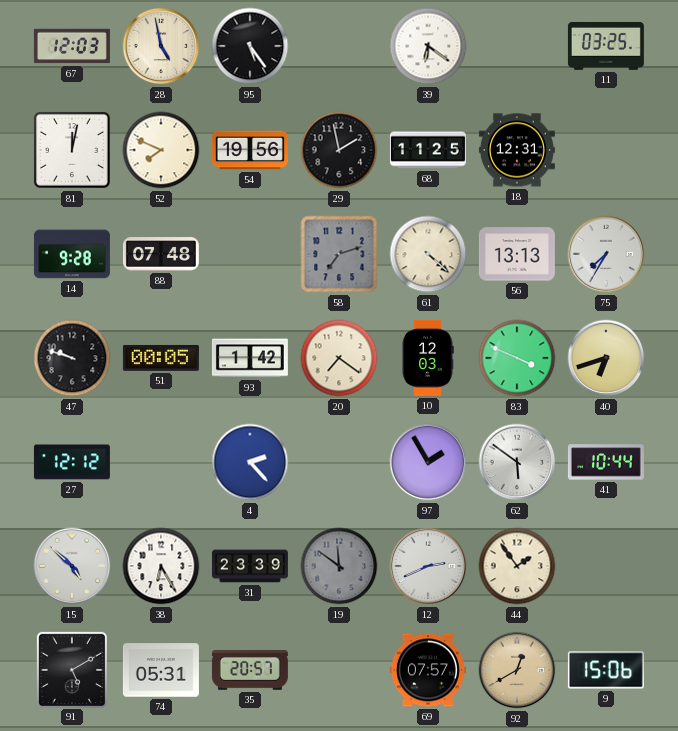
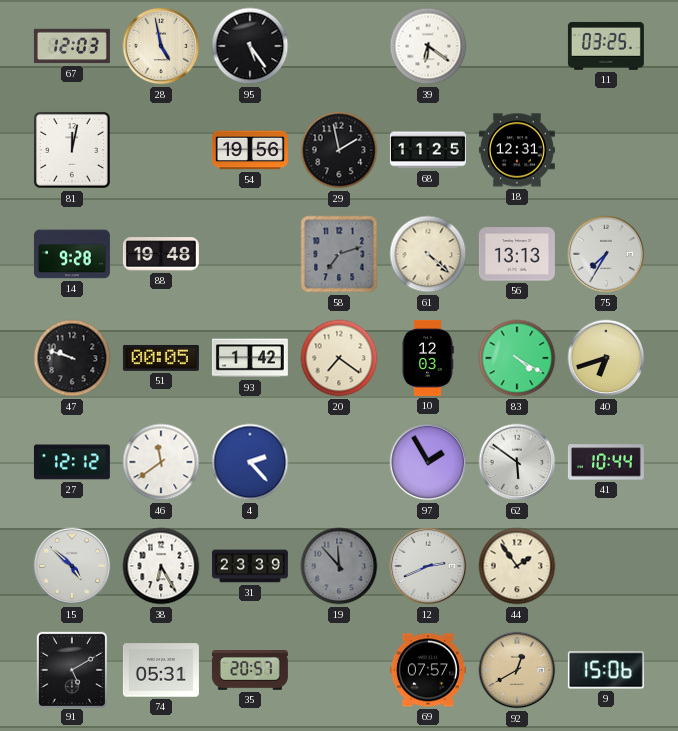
52: 7:49 -> none (161, 150)
88: 07:48 -> 19:48 (161, 254)
83: 3:49 -> 4:20 (517, 358)
46: none -> 11:39 (161, 462)
19: 11:51 -> 11:53 (339, 566)
